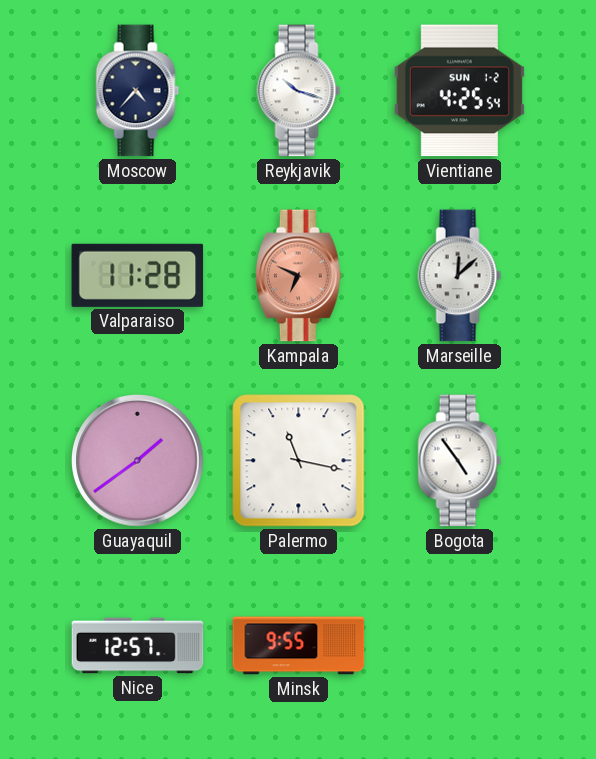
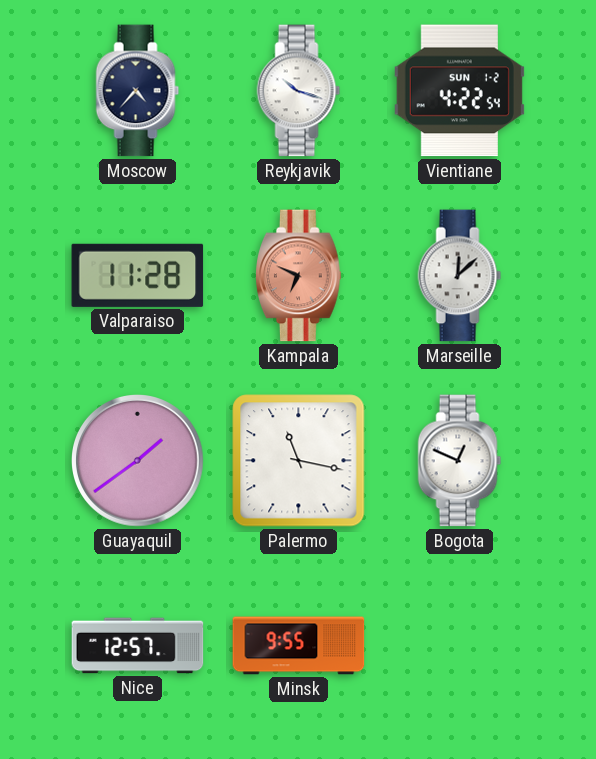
Vientiane: 4:25 -> 4:22 (459, 91)
Bogota: 4:54 -> 12:49 (460, 461)
